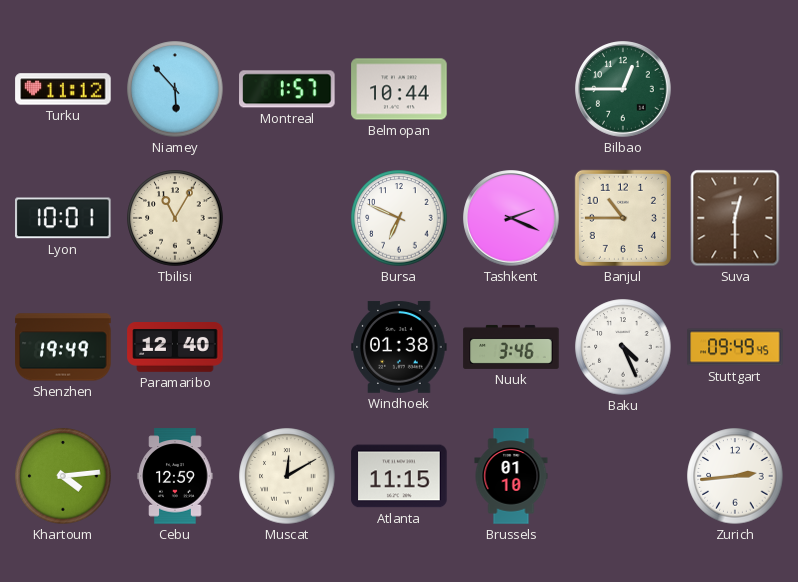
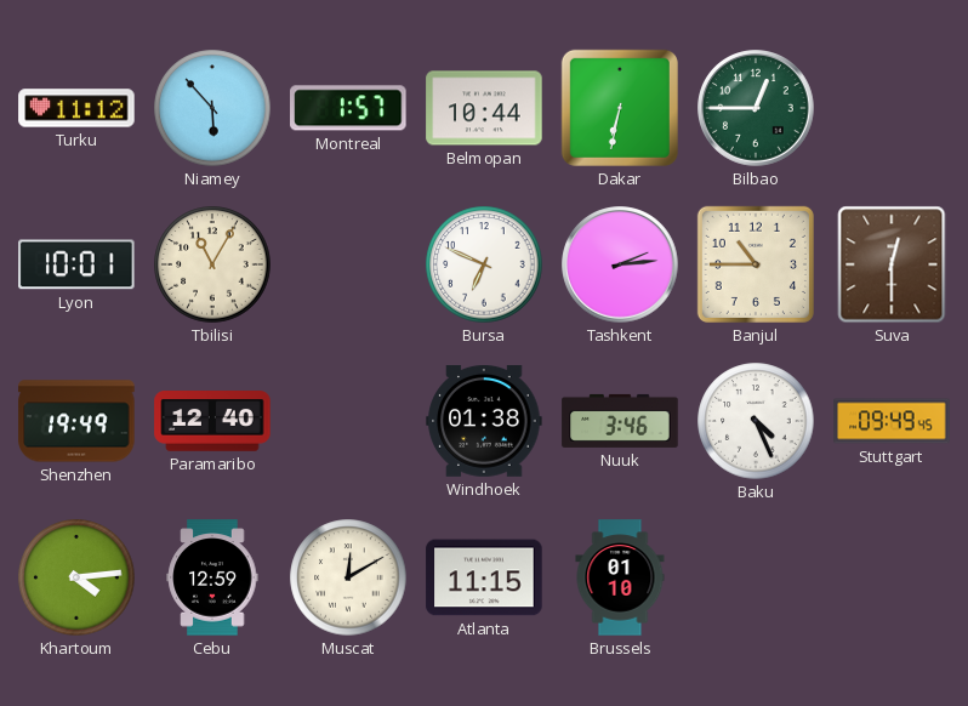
Dakar: none -> 6:32 (620, 108)
Tashkent: 2:19 -> 2:14 (620, 264)
Zurich: 2:44 -> none (735, 476)
